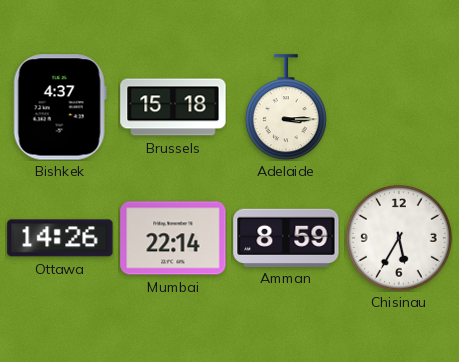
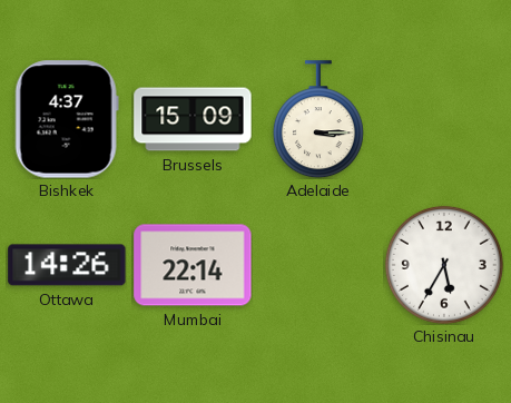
Brussels: 15:18 -> 15:09 (193, 119)
Amman: 8:59 -> none (286, 237)
